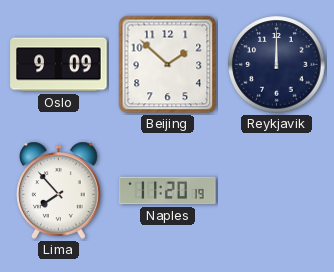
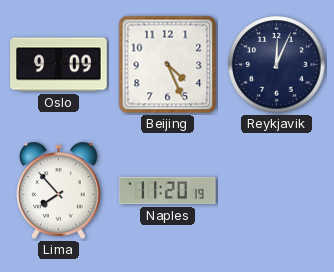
Beijing: 1:52 -> 4:26 (168, 65)
Reykjavik: 12:00 -> 12:04 (277, 65)
